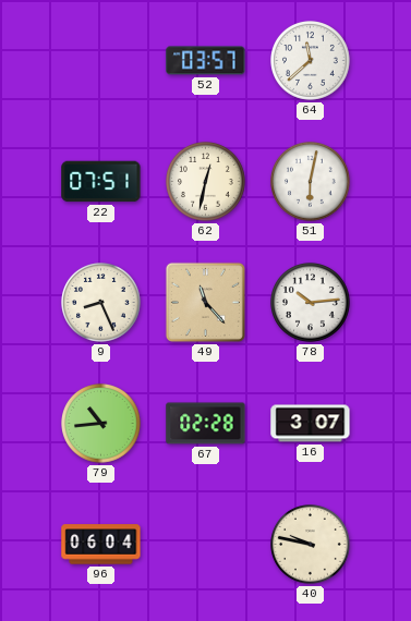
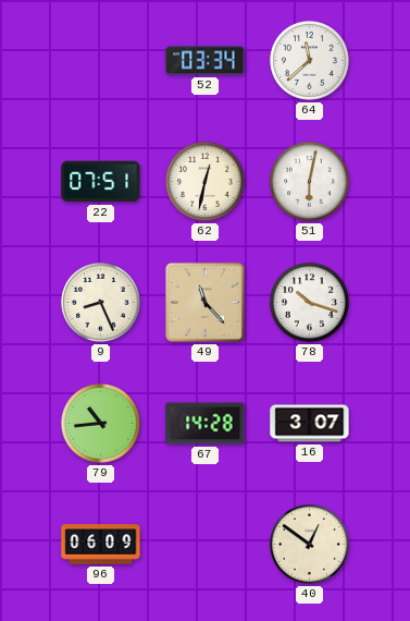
52: 03:57 -> 03:34 (206, 61)
78: 10:14 -> 10:18 (310, 303)
67: 02:28 -> 14:28 (206, 424)
96: 06:04 -> 06:09 (101, 545)
40: 9:47 -> 12:51 (310, 545)
